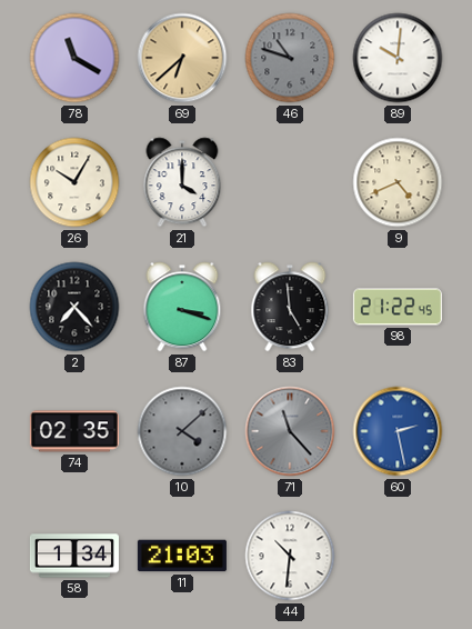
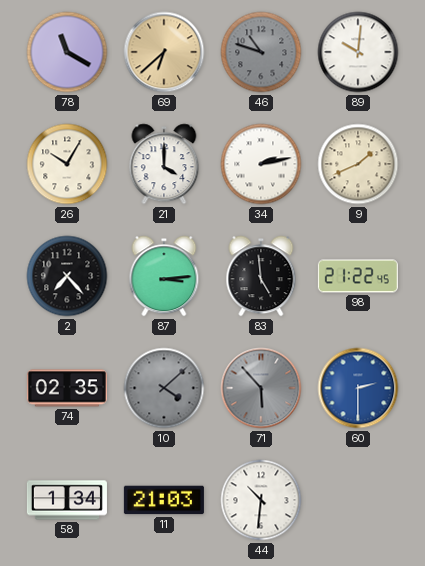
34: none -> 2:13 (261, 164)
9: 4:41 -> 1:41 (358, 164)
87: 3:18 -> 3:14 (164, 276)
71: 11:23 -> 5:53 (261, 388)
60: 2:28 -> 2:30 (358, 388)
